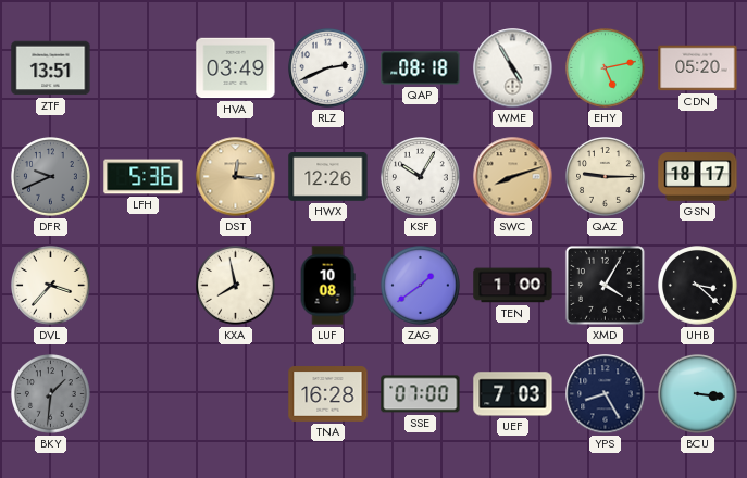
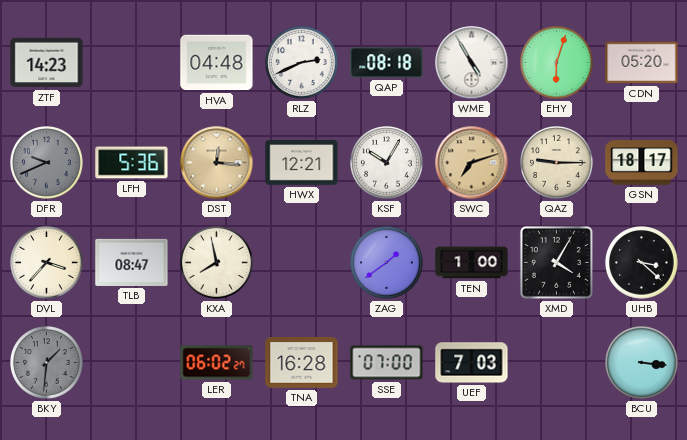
ZTF: 13:51 -> 14:23 (47, 63)
HVA: 03:49 -> 04:48 (217, 63)
EHY: 5:13 -> 6:03 (557, 63)
HWX: 12:26 -> 12:21 (302, 163)
SWC: 8:12 -> 7:12 (472, 163)
TLB: none -> 08:47 (132, 262)
LUF: 10:08 -> none (327, 286)
LER: none -> 06:02 (217, 363)
YPS: 8:25 -> none (606, 394)
